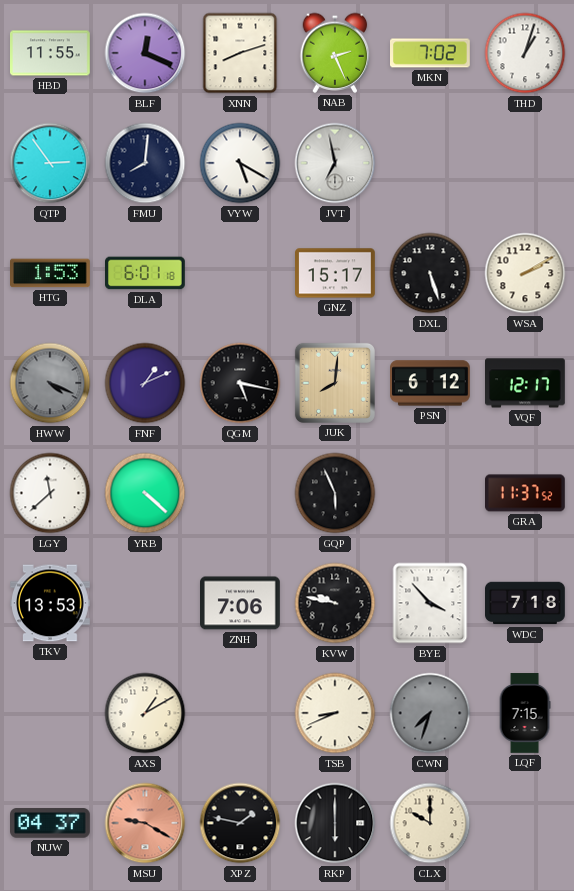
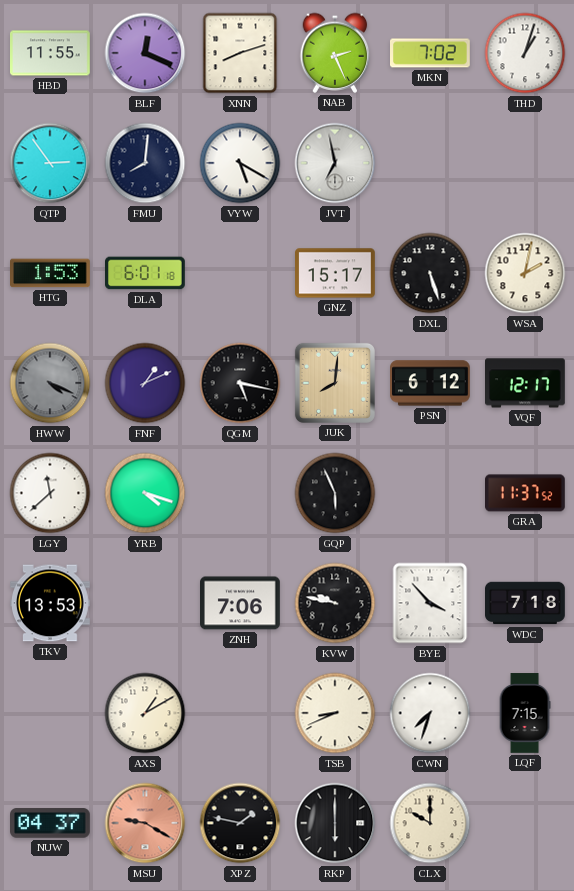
WSA: 2:10 -> 2:02 (525, 273)
YRB: 4:22 -> 4:18 (145, 493)
CWN dial: grey -> white (430, 713)
